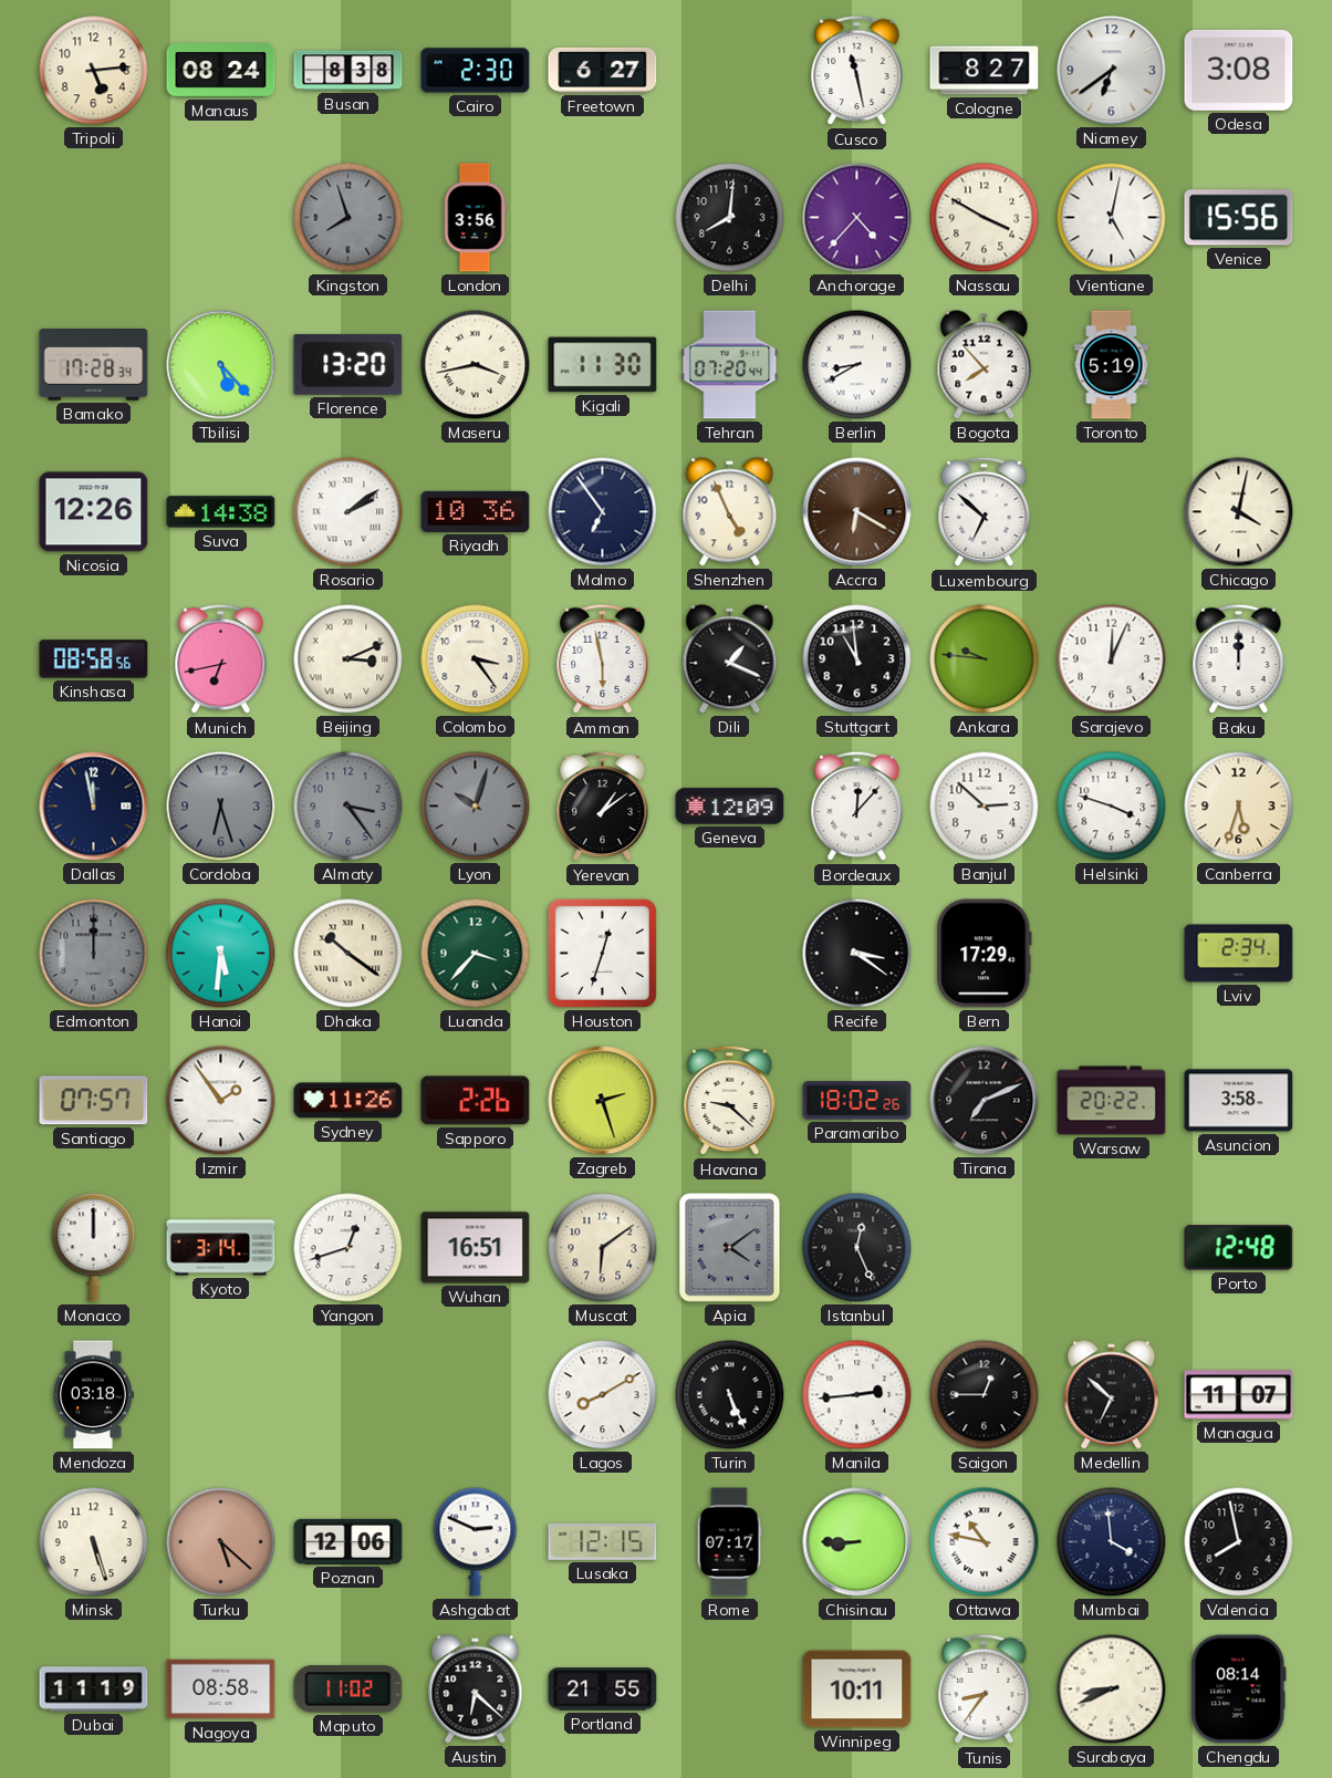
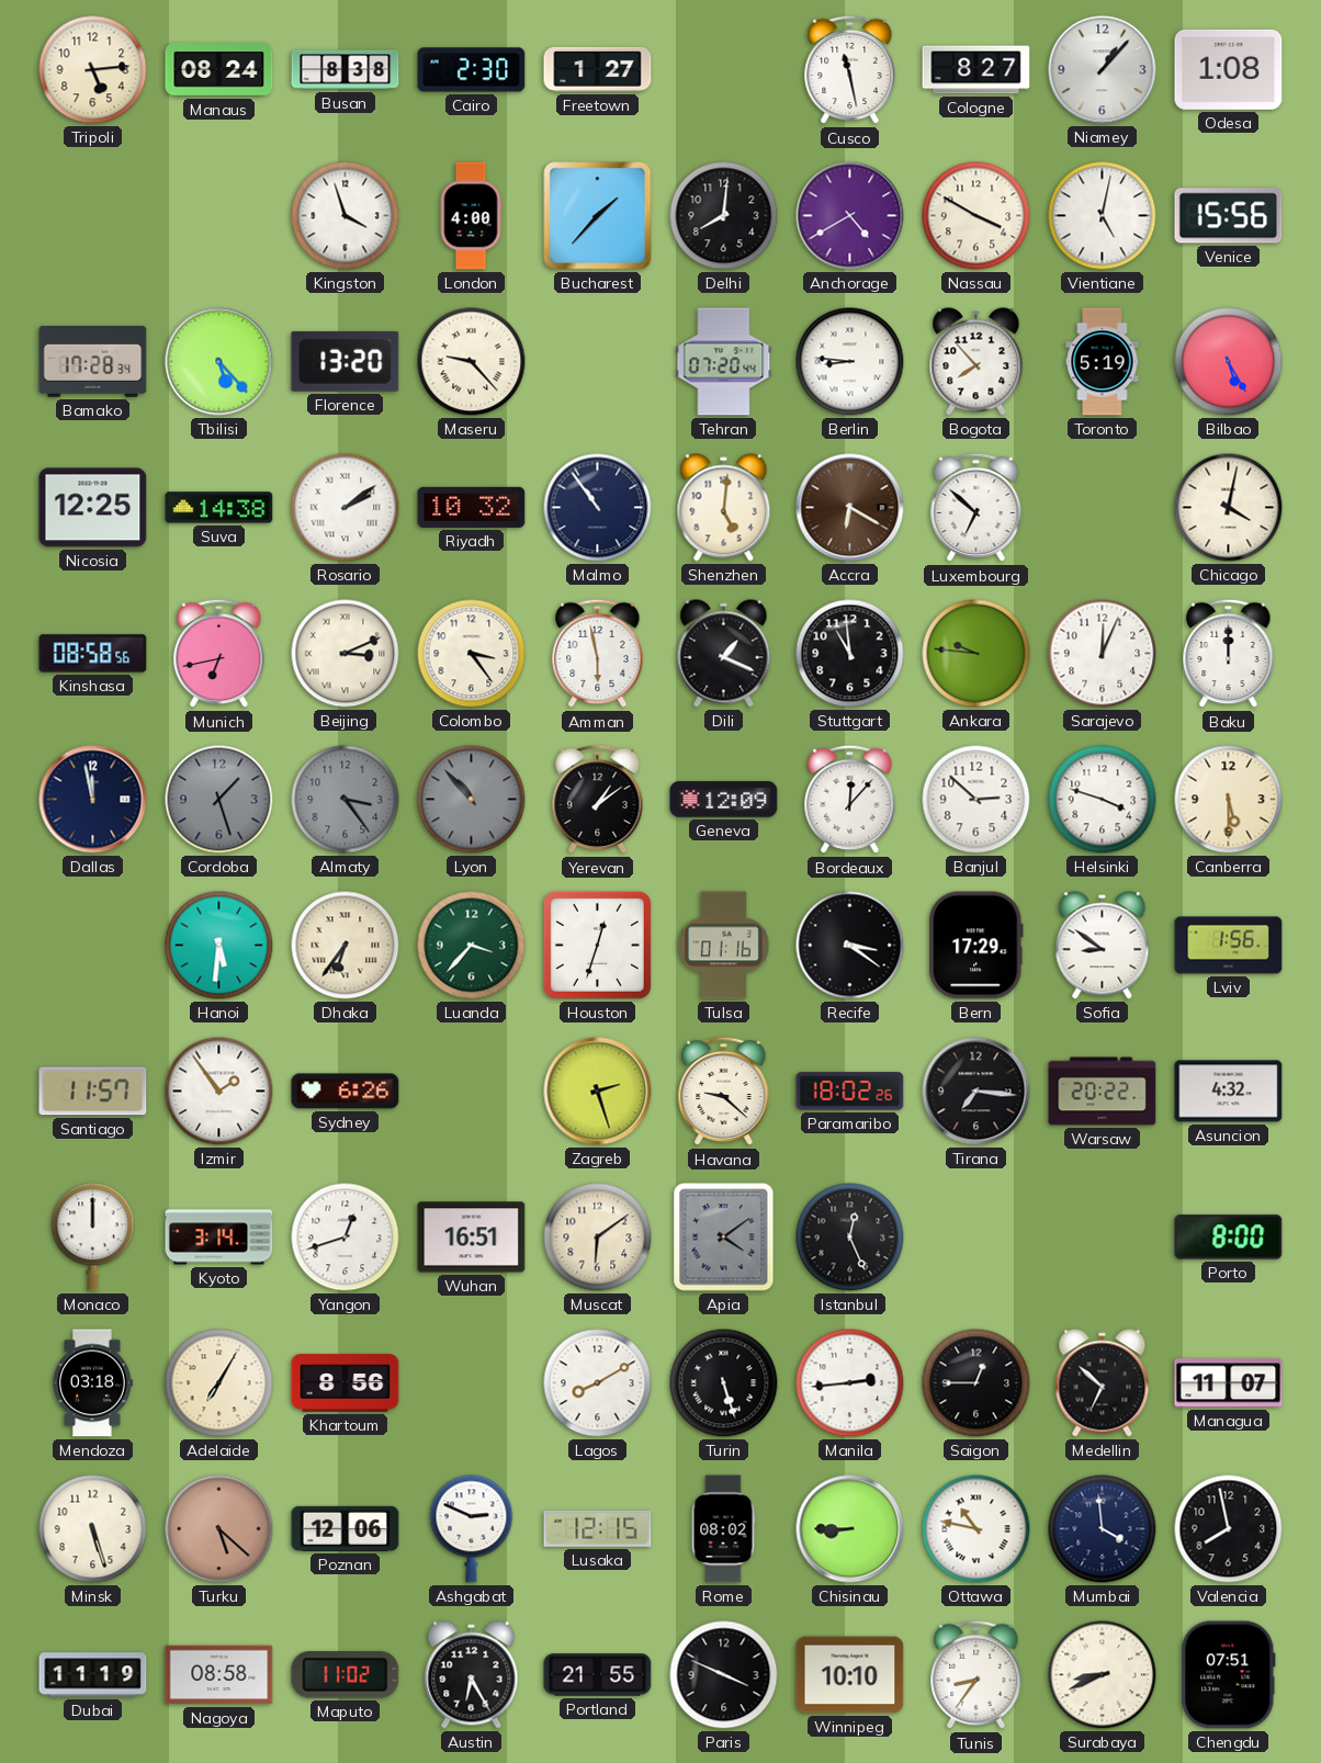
Freetown: 6:27 -> 1:27 (598, 69)
Niamey: 6:39 -> 1:07 (1103, 70)
Odesa: 3:08 -> 1:08 (1229, 69)
Kingston: 7:57 -> 3:57 (346, 216)
Kingston dial: grey -> white (346, 216)
London: 3:56 -> 4:00 (471, 216)
Bucharest: none -> 1:37 (598, 216)
Anchorage: 4:37 -> 4:40 (850, 216)
Maseru: 3:43 -> 9:23 (472, 362)
Kigali: 11:30 -> none (603, 365)
Berlin: 8:40 -> 8:46 (850, 362)
Bilbao: none -> 5:25 (1229, 362)
Nicosia: 12:26 -> 12:25 (93, 508)
Riyadh: 10:36 -> 10:32 (472, 507)
Malmo: 6:54 -> 10:54 (598, 508)
Shenzhen: 4:56 -> 5:01 (724, 508)
Cordoba: 6:27 -> 1:27 (219, 800)
Lyon: 10:03 -> 10:53 (472, 800)
Canberra: 5:33 -> 5:30 (1229, 800)
Edmonton: 12:00 -> none (94, 954)
Dhaka: 10:21 -> 6:36 (346, 946)
Tulsa: none -> 01:16 (723, 946)
Sofia: none -> 8:51 (1103, 946)
Lviv: 2:34 -> 1:56 (1229, 946)
Santiago: 07:57 -> 11:57 (93, 1092)
Sydney: 11:26 -> 6:26 (346, 1092)
Sapporo: 2:26 -> none (476, 1101)
Tirana: 7:11 -> 7:16 (976, 1092)
Asuncion: 3:58 -> 4:32 (1229, 1092)
Porto: 12:48 -> 8:00 (1229, 1238)
Adelaide: none -> 7:05 (219, 1383)
Khartoum: none -> 8:56 (346, 1383)
Turin: 5:26 -> 5:27 (724, 1383)
Rome: 07:17 -> 08:02 (723, 1529)
Austin: 6:22 -> 6:25 (472, 1675)
Paris: none -> 3:49 (724, 1675)
Winnipeg: 10:11 -> 10:10 (850, 1675)
Chengdu: 08:14 -> 07:51 (1229, 1675)
